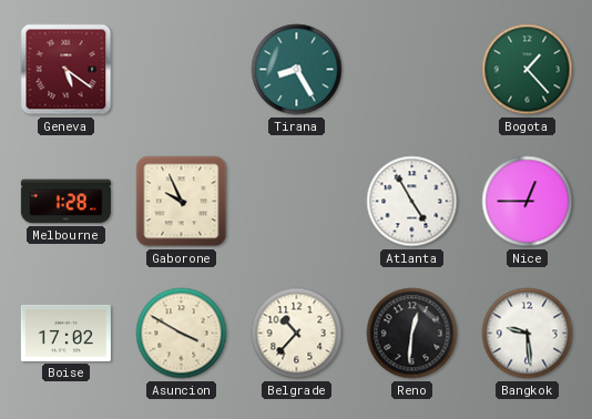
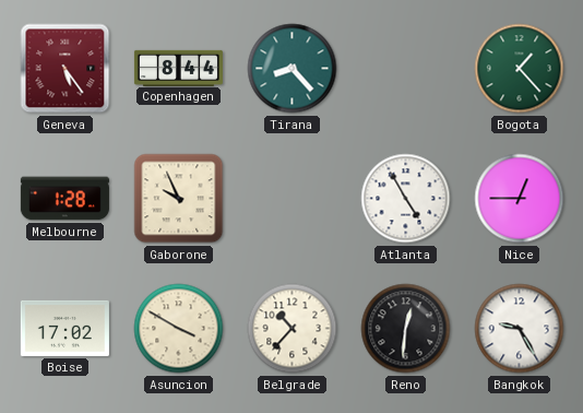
Geneva: 5:21 -> 5:24 (66, 69)
Copenhagen: none -> 8:44 (178, 68)
Tirana: 8:25 -> 8:23 (293, 69)
Bangkok: 9:29 -> 9:25 (520, 329)
